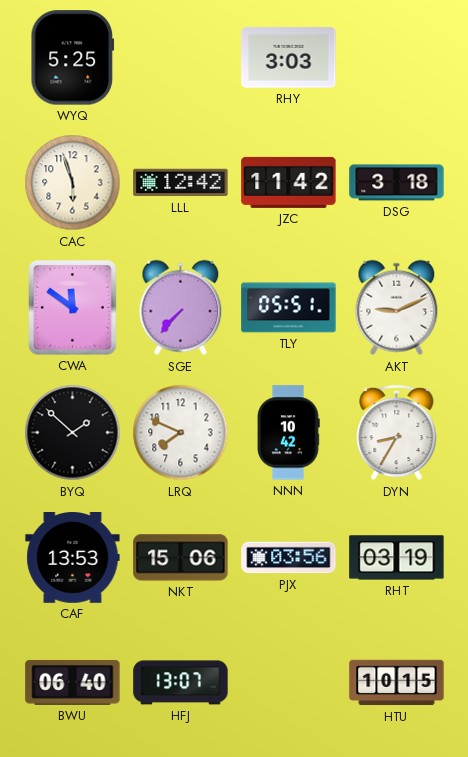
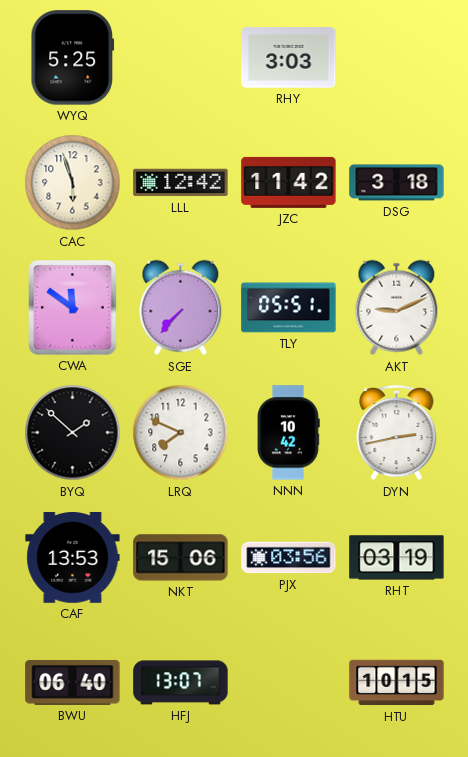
DYN: 8:35 -> 2:43 (397, 433)
